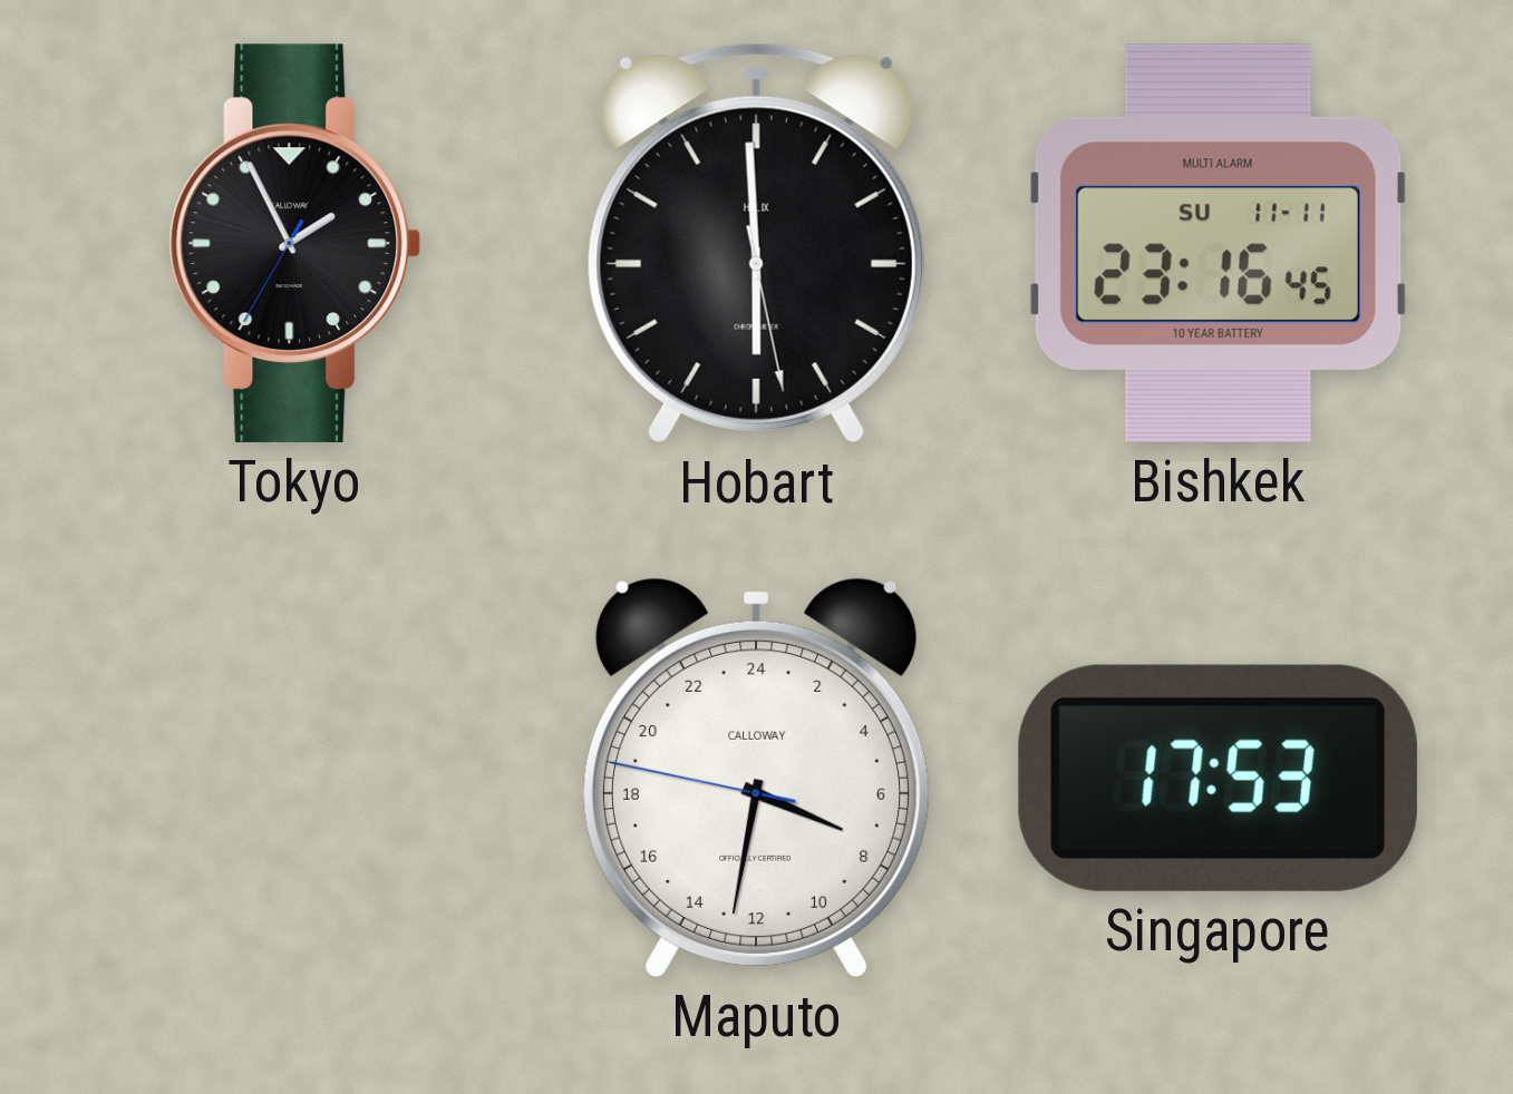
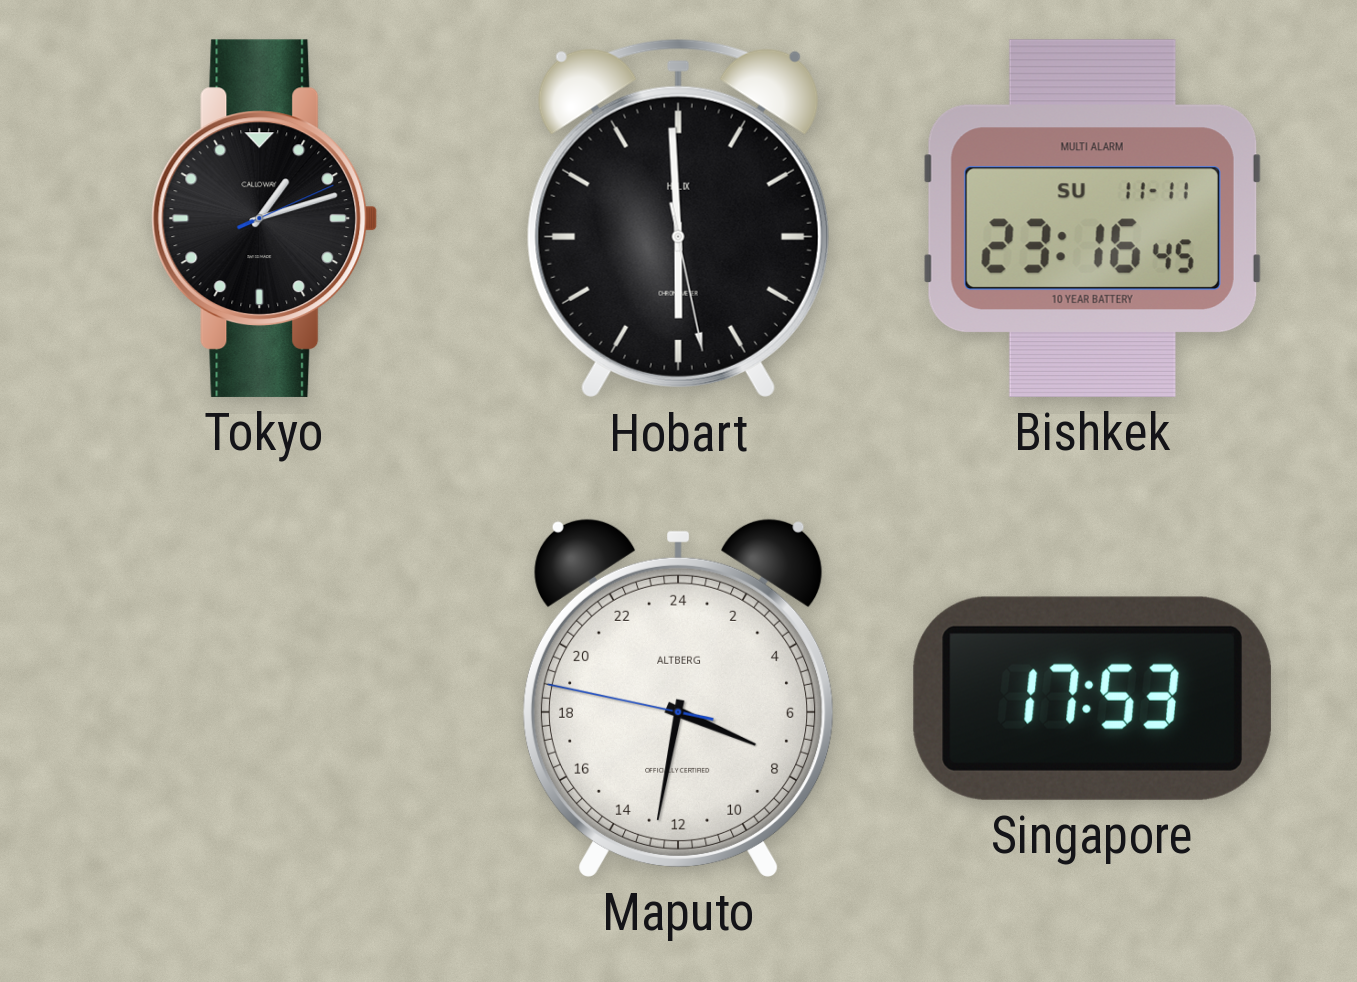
Tokyo: 1:55 -> 1:12 (265, 218)
Maputo brand: CALLOWAY -> ALTBERG (678, 698)
